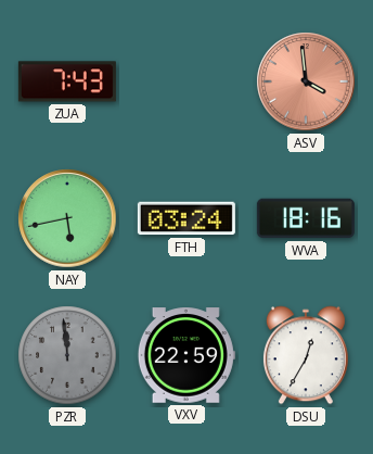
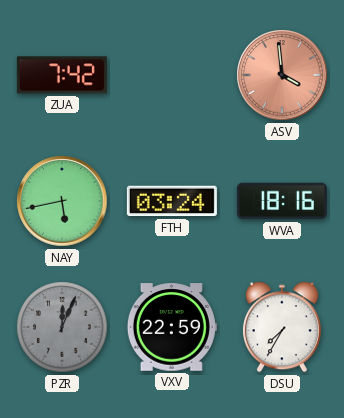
ZUA: 7:43 -> 7:42 (62, 75)
PZR: 11:59 -> 12:04 (62, 327)
DSU: 12:35 -> 7:35 (282, 327)
